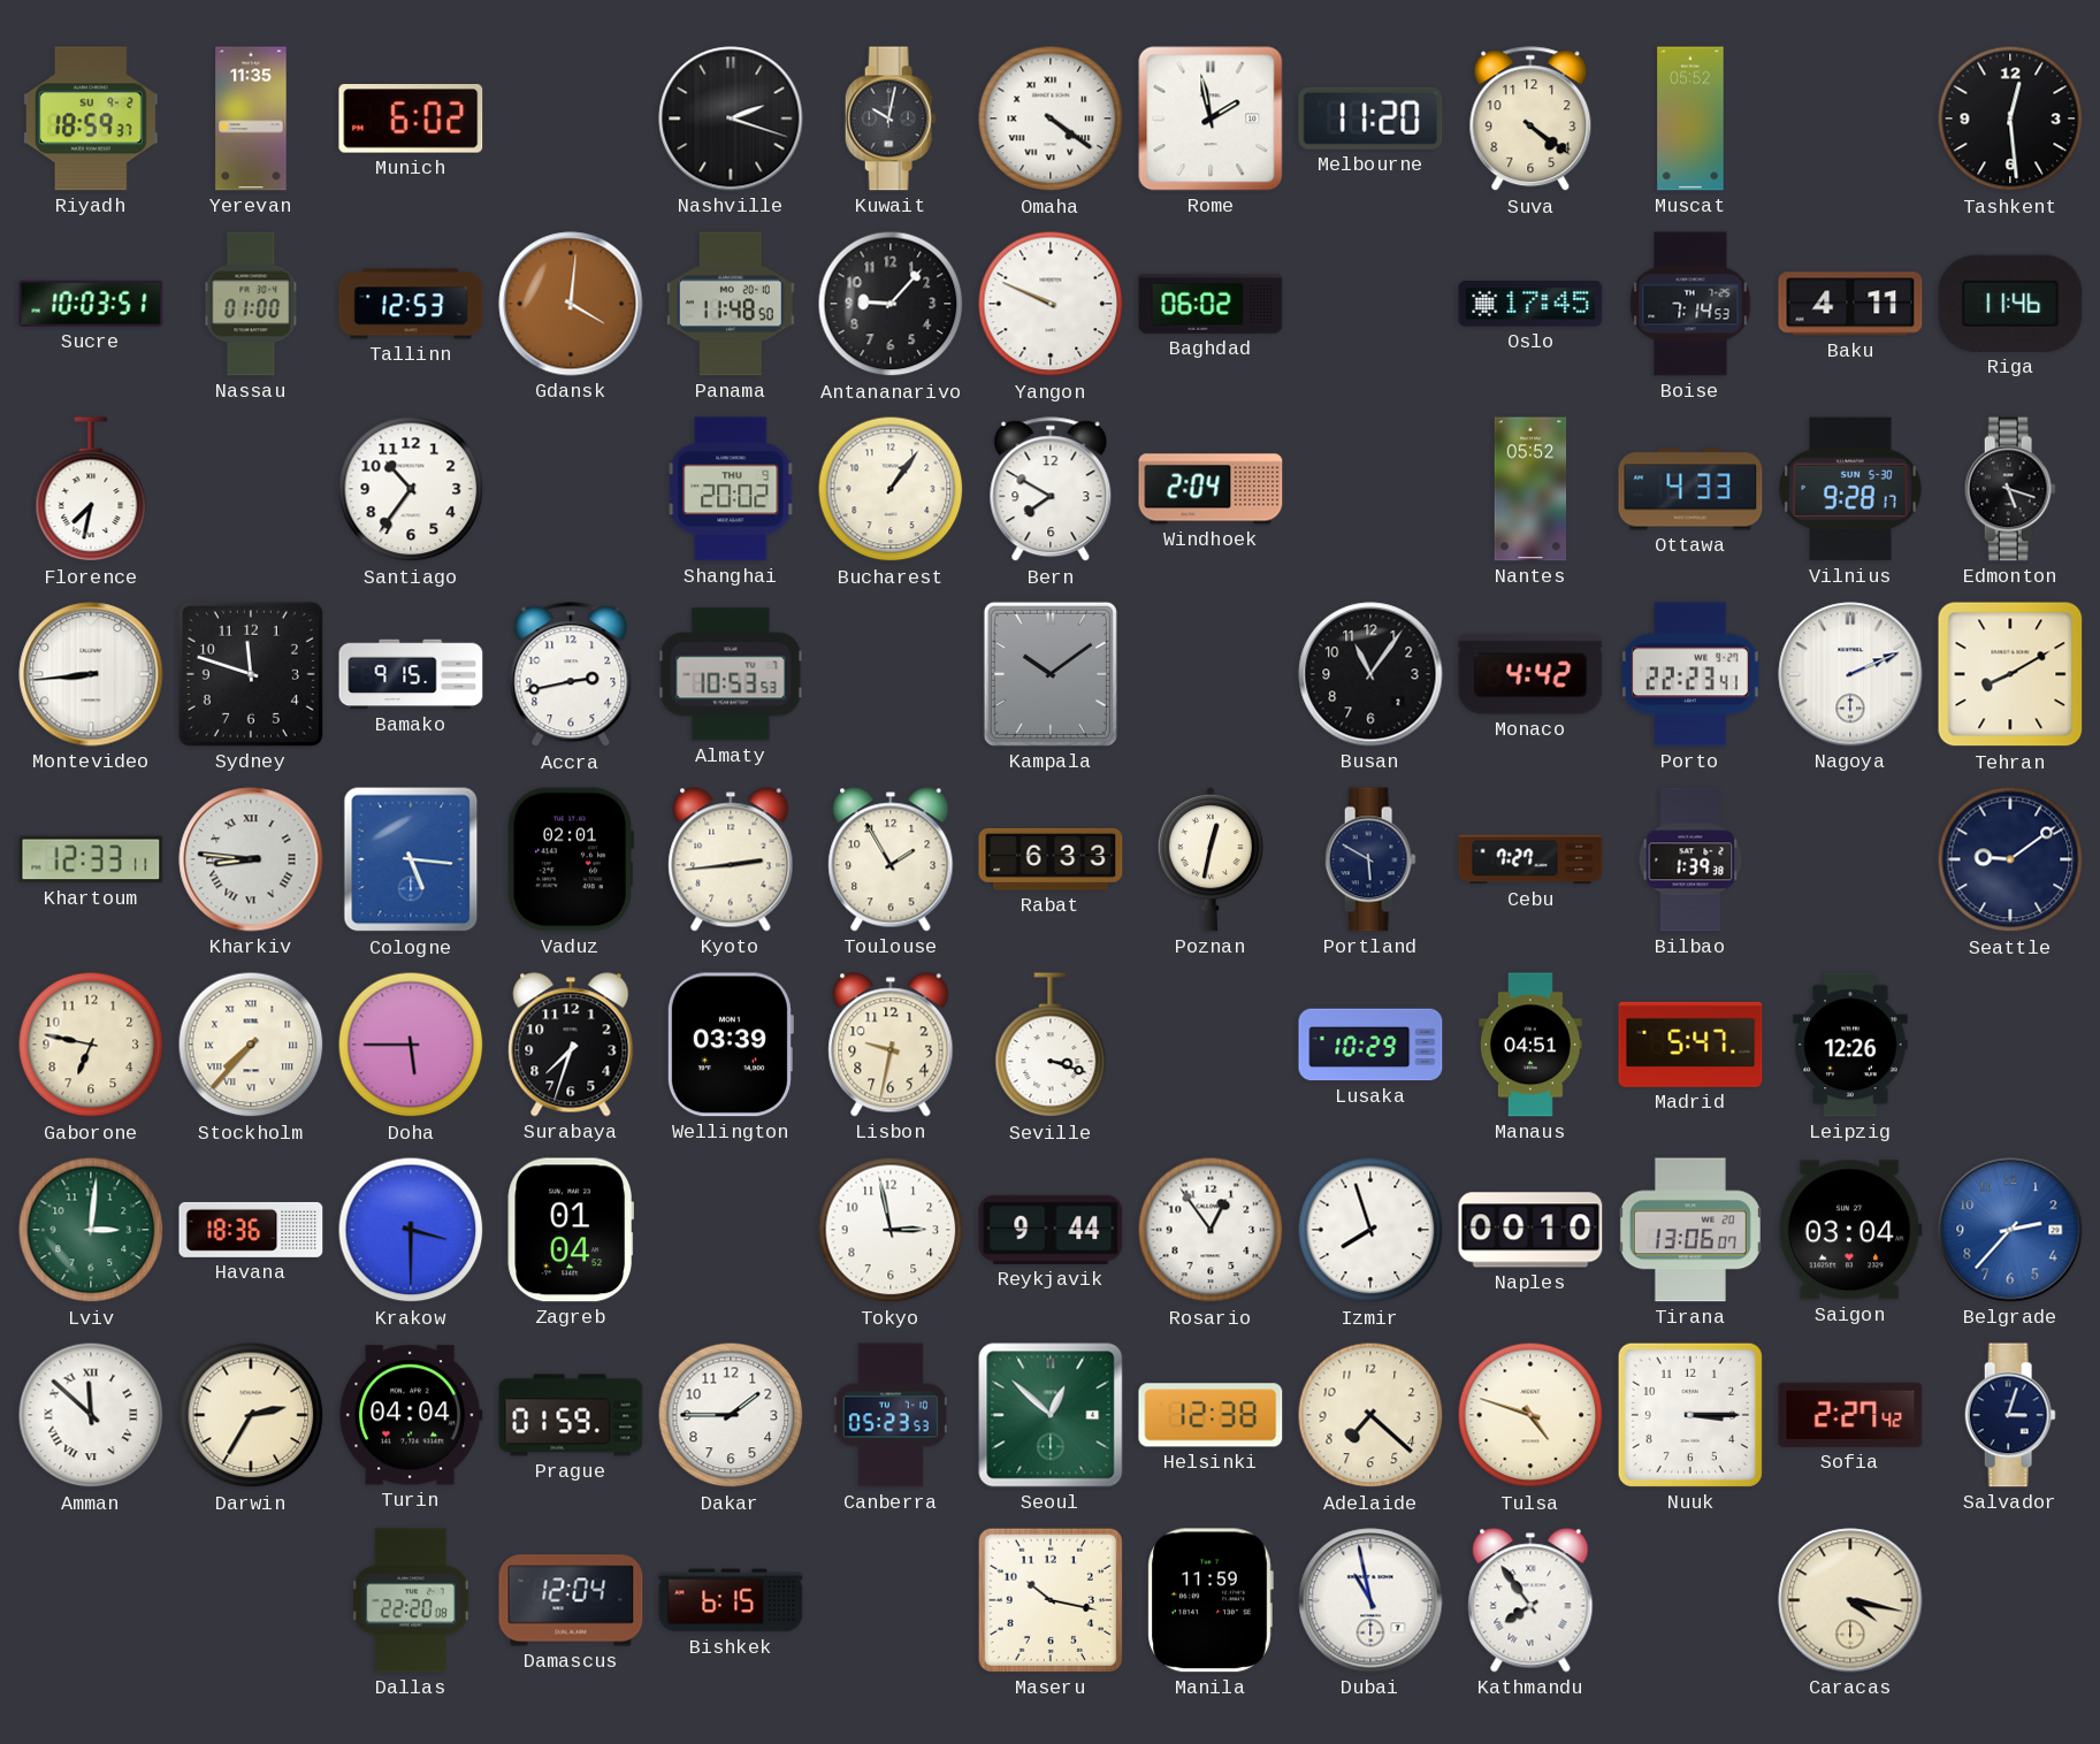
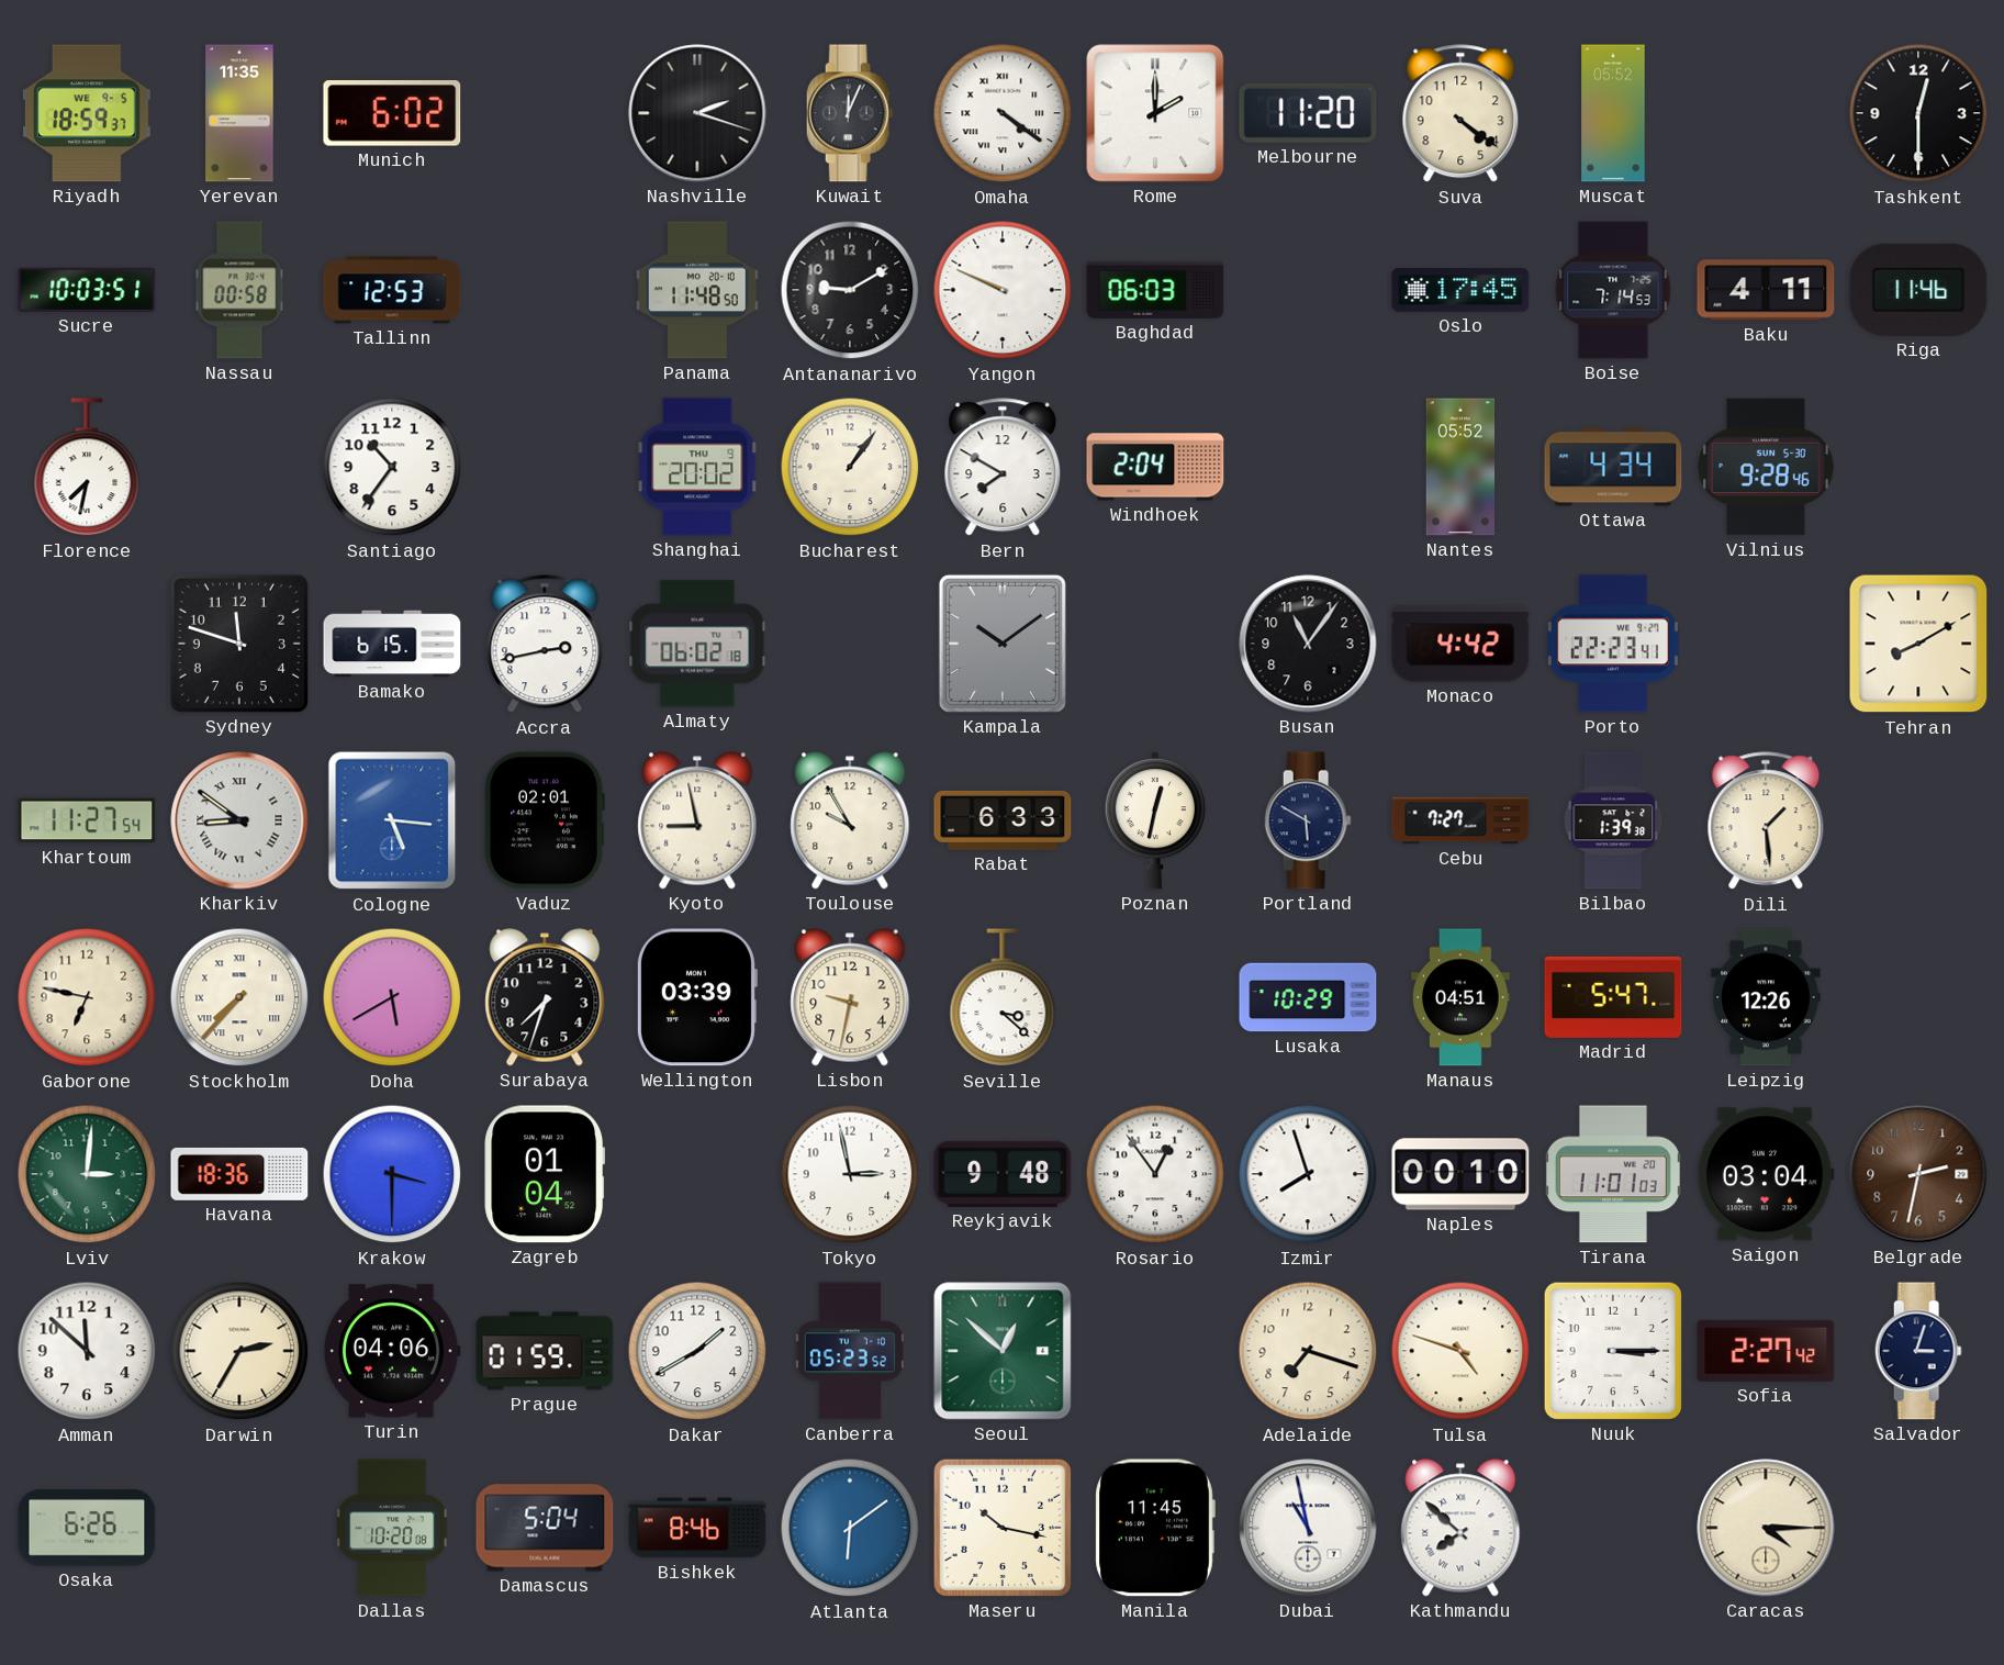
Riyadh date: SU 9-2 -> WE 9-5 (87, 113)
Kuwait: 10:02 -> 12:04 (850, 113)
Rome: 1:58 -> 2:00 (1155, 113)
Tashkent: 12:29 -> 12:30 (1918, 113)
Nassau: 01:00 -> 00:58 (239, 290)
Gdansk: 4:01 -> none (571, 304)
Antananarivo: 9:07 -> 9:10 (850, 290)
Baghdad: 06:02 -> 06:03 (1155, 290)
Ottawa: 4:33 -> 4:34 (1613, 467)
Vilnius: 9:28:17 -> 9:28:46 (1766, 467)
Edmonton: 5:18 -> none (2010, 489)
Montevideo: 8:44 -> none (91, 674)
Bamako: 9:15 -> 6:15 (392, 644)
Almaty: 10:53 -> 06:02 (697, 644)
Nagoya: 2:11 -> none (1850, 674)
Khartoum: 12:33 -> 11:27 (87, 820)
Kharkiv: 8:46 -> 8:51 (239, 820)
Kyoto: 2:44 -> 8:58 (697, 820)
Toulouse: 1:55 -> 9:55 (850, 820)
Dili: none -> 1:29 (1766, 822)
Seattle: 9:09 -> none (2010, 859)
Doha: 5:45 -> 5:40 (392, 997)
Seville: 3:18 -> 3:22 (1003, 998)
Reykjavik: 9:44 -> 9:48 (1003, 1174)
Tirana: 13:06 -> 11:01 (1613, 1174)
Belgrade: 2:37 -> 2:32 (1918, 1174)
Belgrade dial: blue -> brown (1918, 1174)
Amman numerals: Roman -> Arabic (87, 1351)
Turin: 04:04 -> 04:06 (392, 1351)
Dakar: 1:45 -> 1:40 (697, 1351)
Canberra: 05:23:53 -> 05:23:52 (849, 1351)
Helsinki: 12:38 -> none (1211, 1415)
Adelaide: 7:22 -> 7:18 (1308, 1351)
Osaka: none -> 6:26 (87, 1528)
Dallas: 22:20 -> 10:20 (392, 1528)
Damascus: 12:04 -> 5:04 (545, 1528)
Bishkek: 6:15 -> 8:46 (697, 1528)
Atlanta: none -> 6:09 (850, 1528)
Manila: 11:59 -> 11:45 (1155, 1528)
Kathmandu: 7:54 -> 7:52 (1460, 1528)
Caracas: 4:17 -> 4:15 (1766, 1528)
